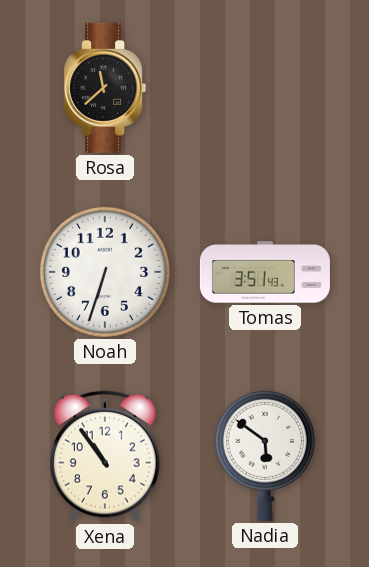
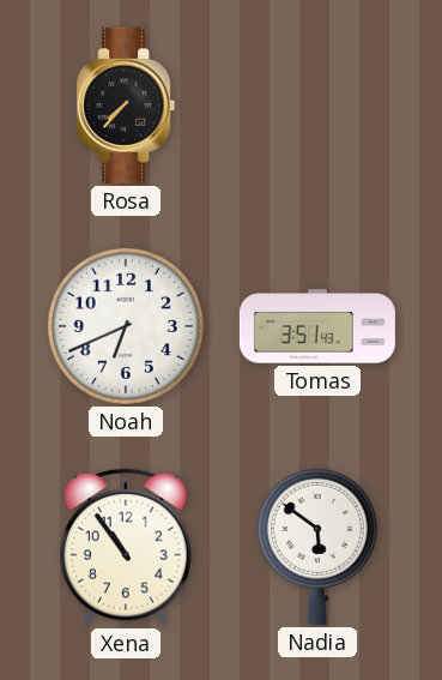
Rosa: 11:38 -> 7:37 (126, 106)
Noah: 6:33 -> 6:41 (126, 326)
